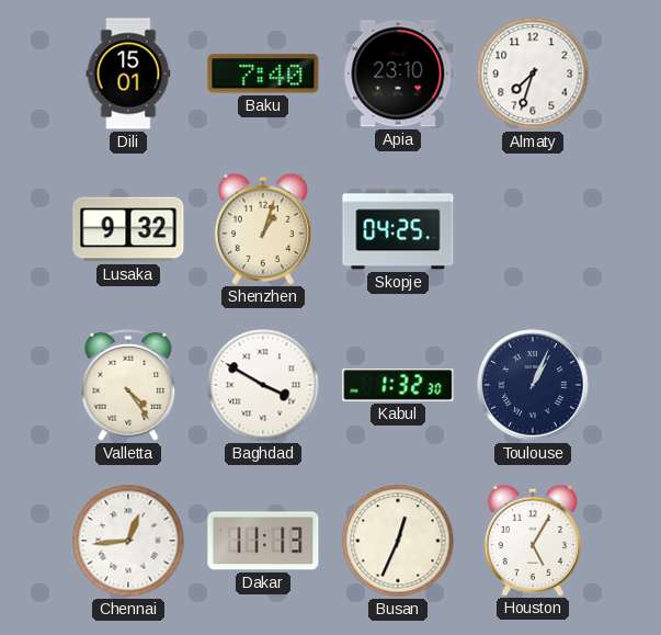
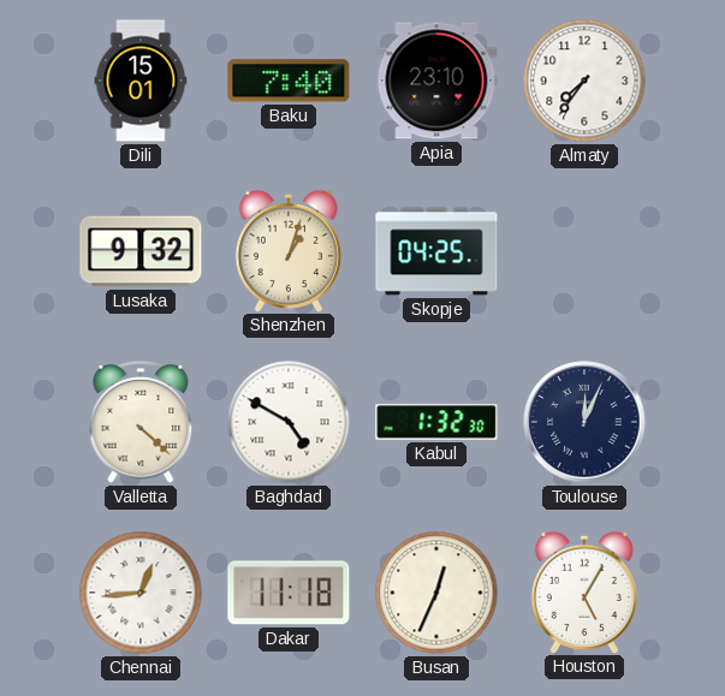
Almaty: 7:33 -> 7:36 (584, 81)
Valletta: 4:24 -> 4:22 (141, 423)
Baghdad: 3:50 -> 4:50 (289, 422)
Toulouse: 1:04 -> 12:04 (584, 422)
Dakar: 11:13 -> 11:18 (289, 593)
